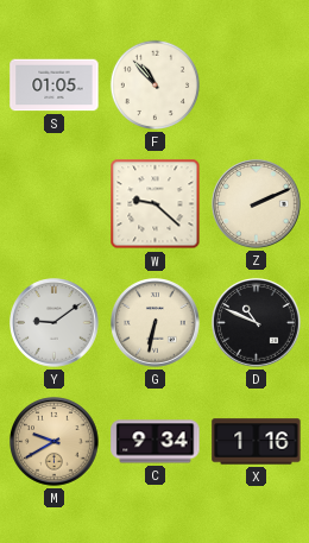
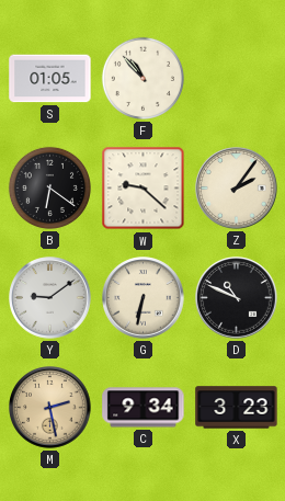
B: none -> 6:21 (49, 187)
Z: 2:11 -> 2:06 (237, 189)
M: 9:40 -> 2:28 (50, 408)
X: 1:16 -> 3:23 (237, 408)
